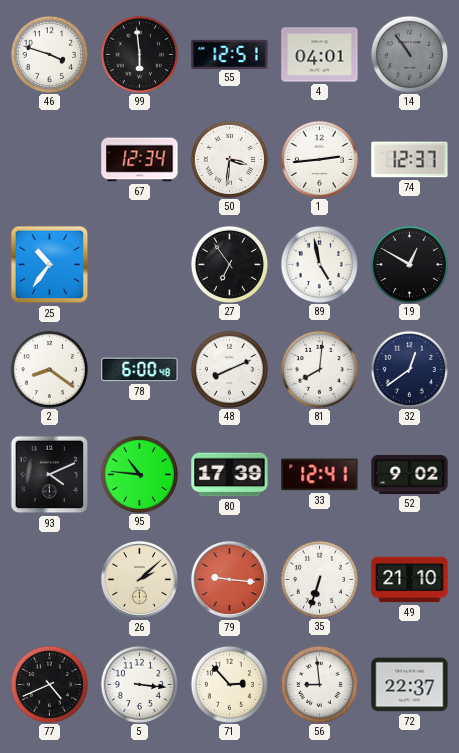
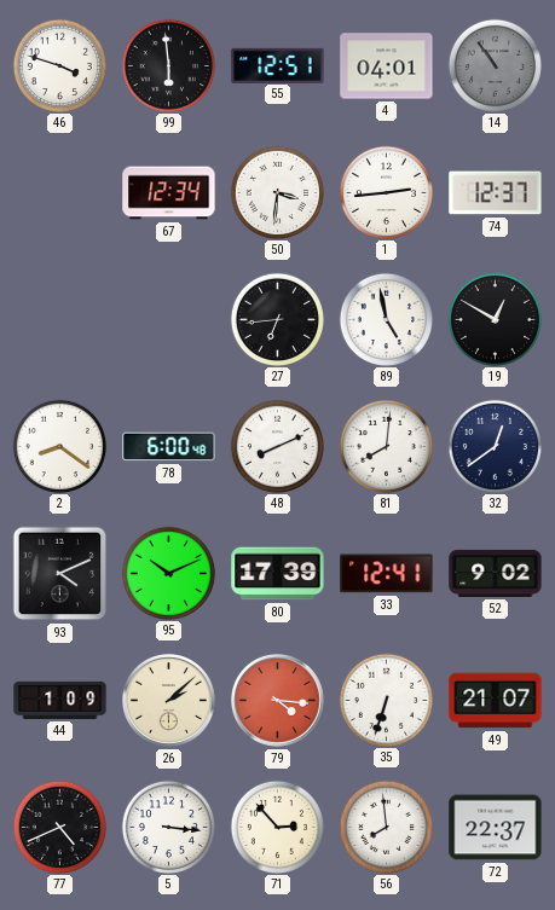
25: 10:36 -> none (50, 265)
27: 6:54 -> 6:44 (277, 319)
95: 10:46 -> 10:11 (168, 573)
44: none -> 1:09 (60, 700)
79: 9:16 -> 4:16 (278, 701)
49: 21:10 -> 21:07 (496, 701)
56: 8:59 -> 7:59 (386, 827)
